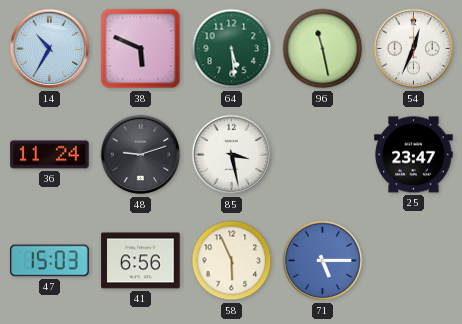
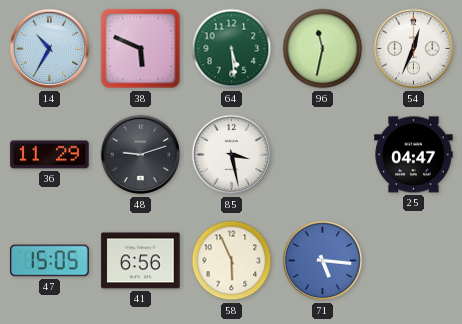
96: 11:28 -> 11:32 (323, 49)
36: 11:24 -> 11:29 (50, 155)
25: 23:47 -> 04:47 (414, 155)
47: 15:03 -> 15:05 (50, 261)
71: 5:15 -> 5:16 (323, 261)
